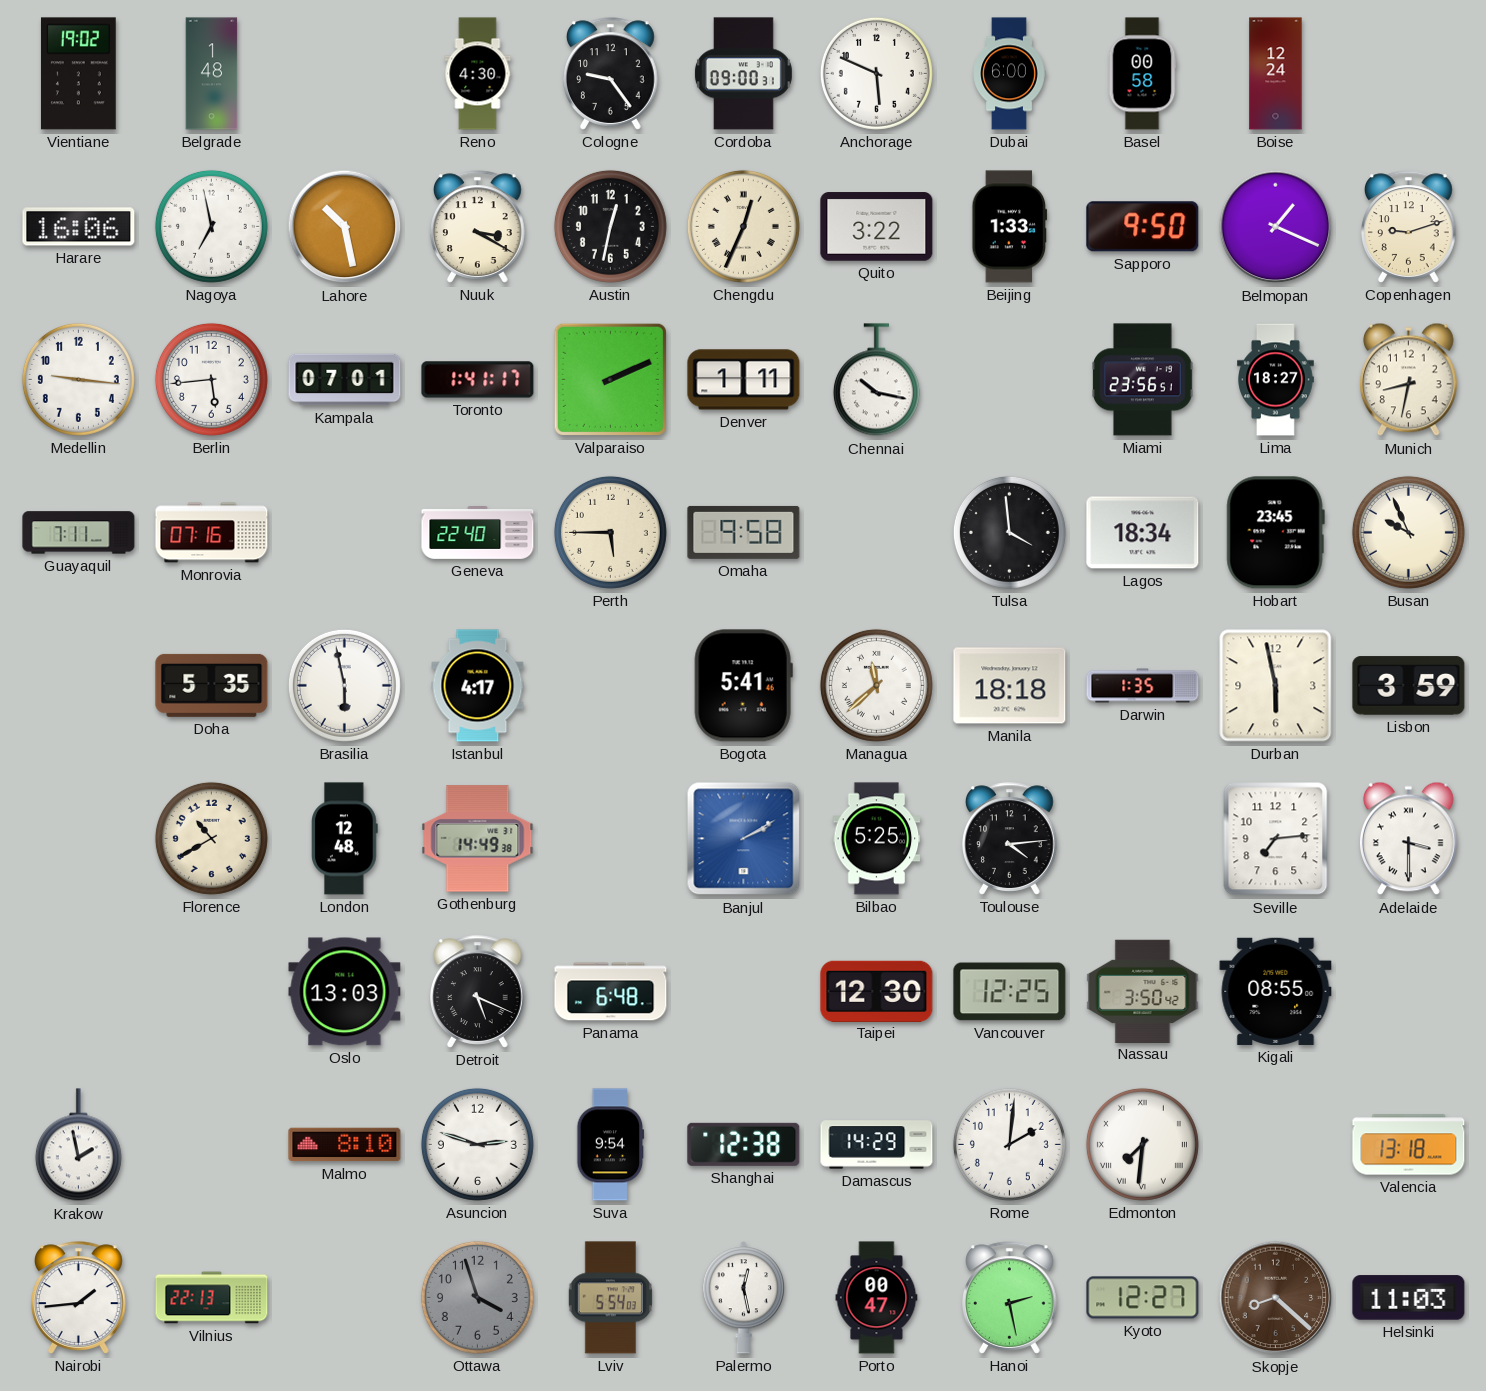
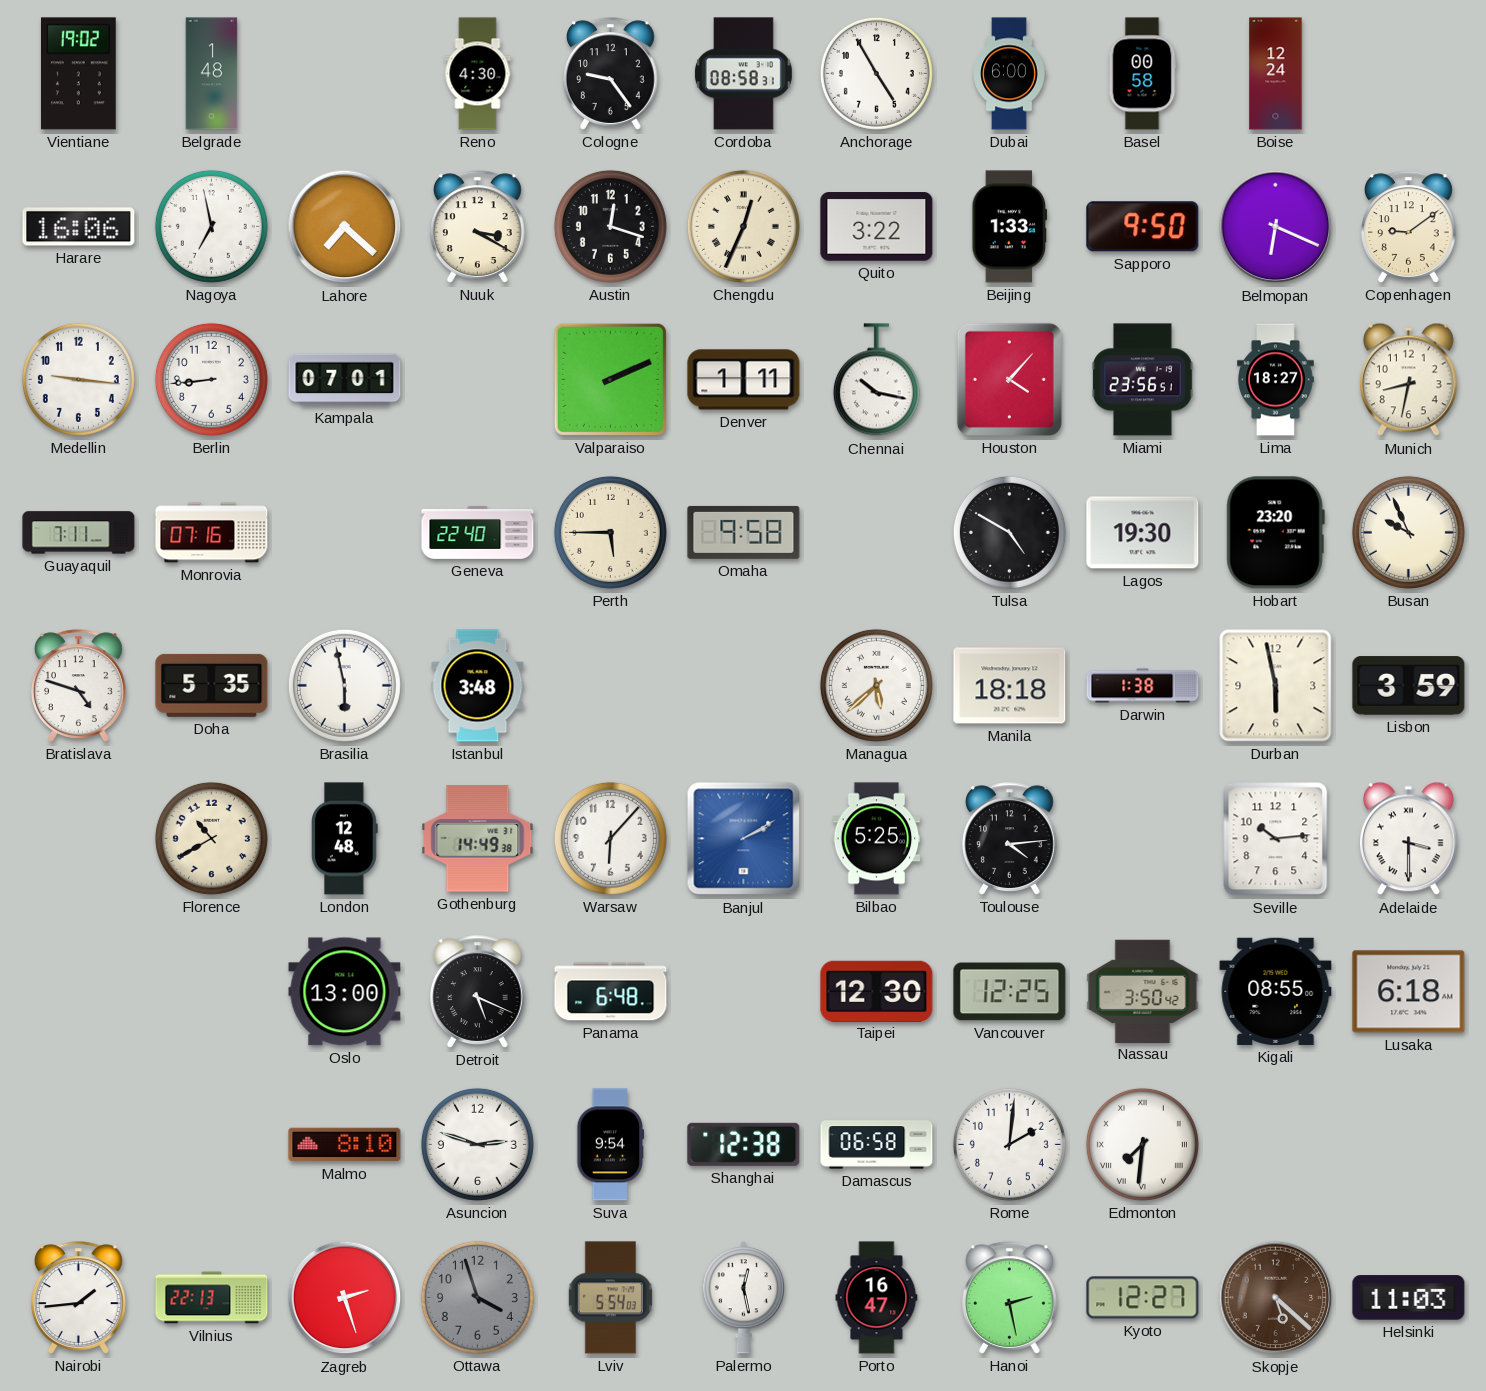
Cordoba: 09:00 -> 08:58 (743, 74)
Anchorage: 5:49 -> 4:55 (876, 73)
Lahore: 10:28 -> 7:22 (345, 227)
Austin: 12:32 -> 12:18 (610, 226)
Belmopan: 1:19 -> 6:19 (1276, 227)
Copenhagen: 9:12 -> 9:09 (1409, 227)
Berlin: 5:44 -> 8:44 (211, 379)
Toronto: 1:41 -> none (478, 380)
Houston: none -> 4:07 (1009, 379)
Tulsa: 3:59 -> 4:50 (1009, 532)
Lagos: 18:34 -> 19:30 (1143, 533)
Hobart: 23:45 -> 23:20 (1275, 533)
Bratislava: none -> 4:48 (79, 686)
Istanbul: 4:17 -> 3:48 (478, 686)
Bogota: 5:41 -> none (743, 686)
Managua: 11:38 -> 5:38 (876, 685)
Darwin: 1:35 -> 1:38 (1143, 686)
Warsaw: none -> 6:07 (610, 838)
Seville: 7:14 -> 10:14 (1276, 839)
Oslo: 13:03 -> 13:00 (345, 992)
Lusaka: none -> 6:18 (1409, 992)
Krakow: 1:58 -> none (78, 1145)
Damascus: 14:29 -> 06:58 (877, 1145)
Valencia: 13:18 -> none (1409, 1145)
Zagreb: none -> 2:27 (345, 1298)
Porto: 00:47 -> 16:47 (877, 1298)
Skopje: 8:22 -> 5:22 (1276, 1298)
